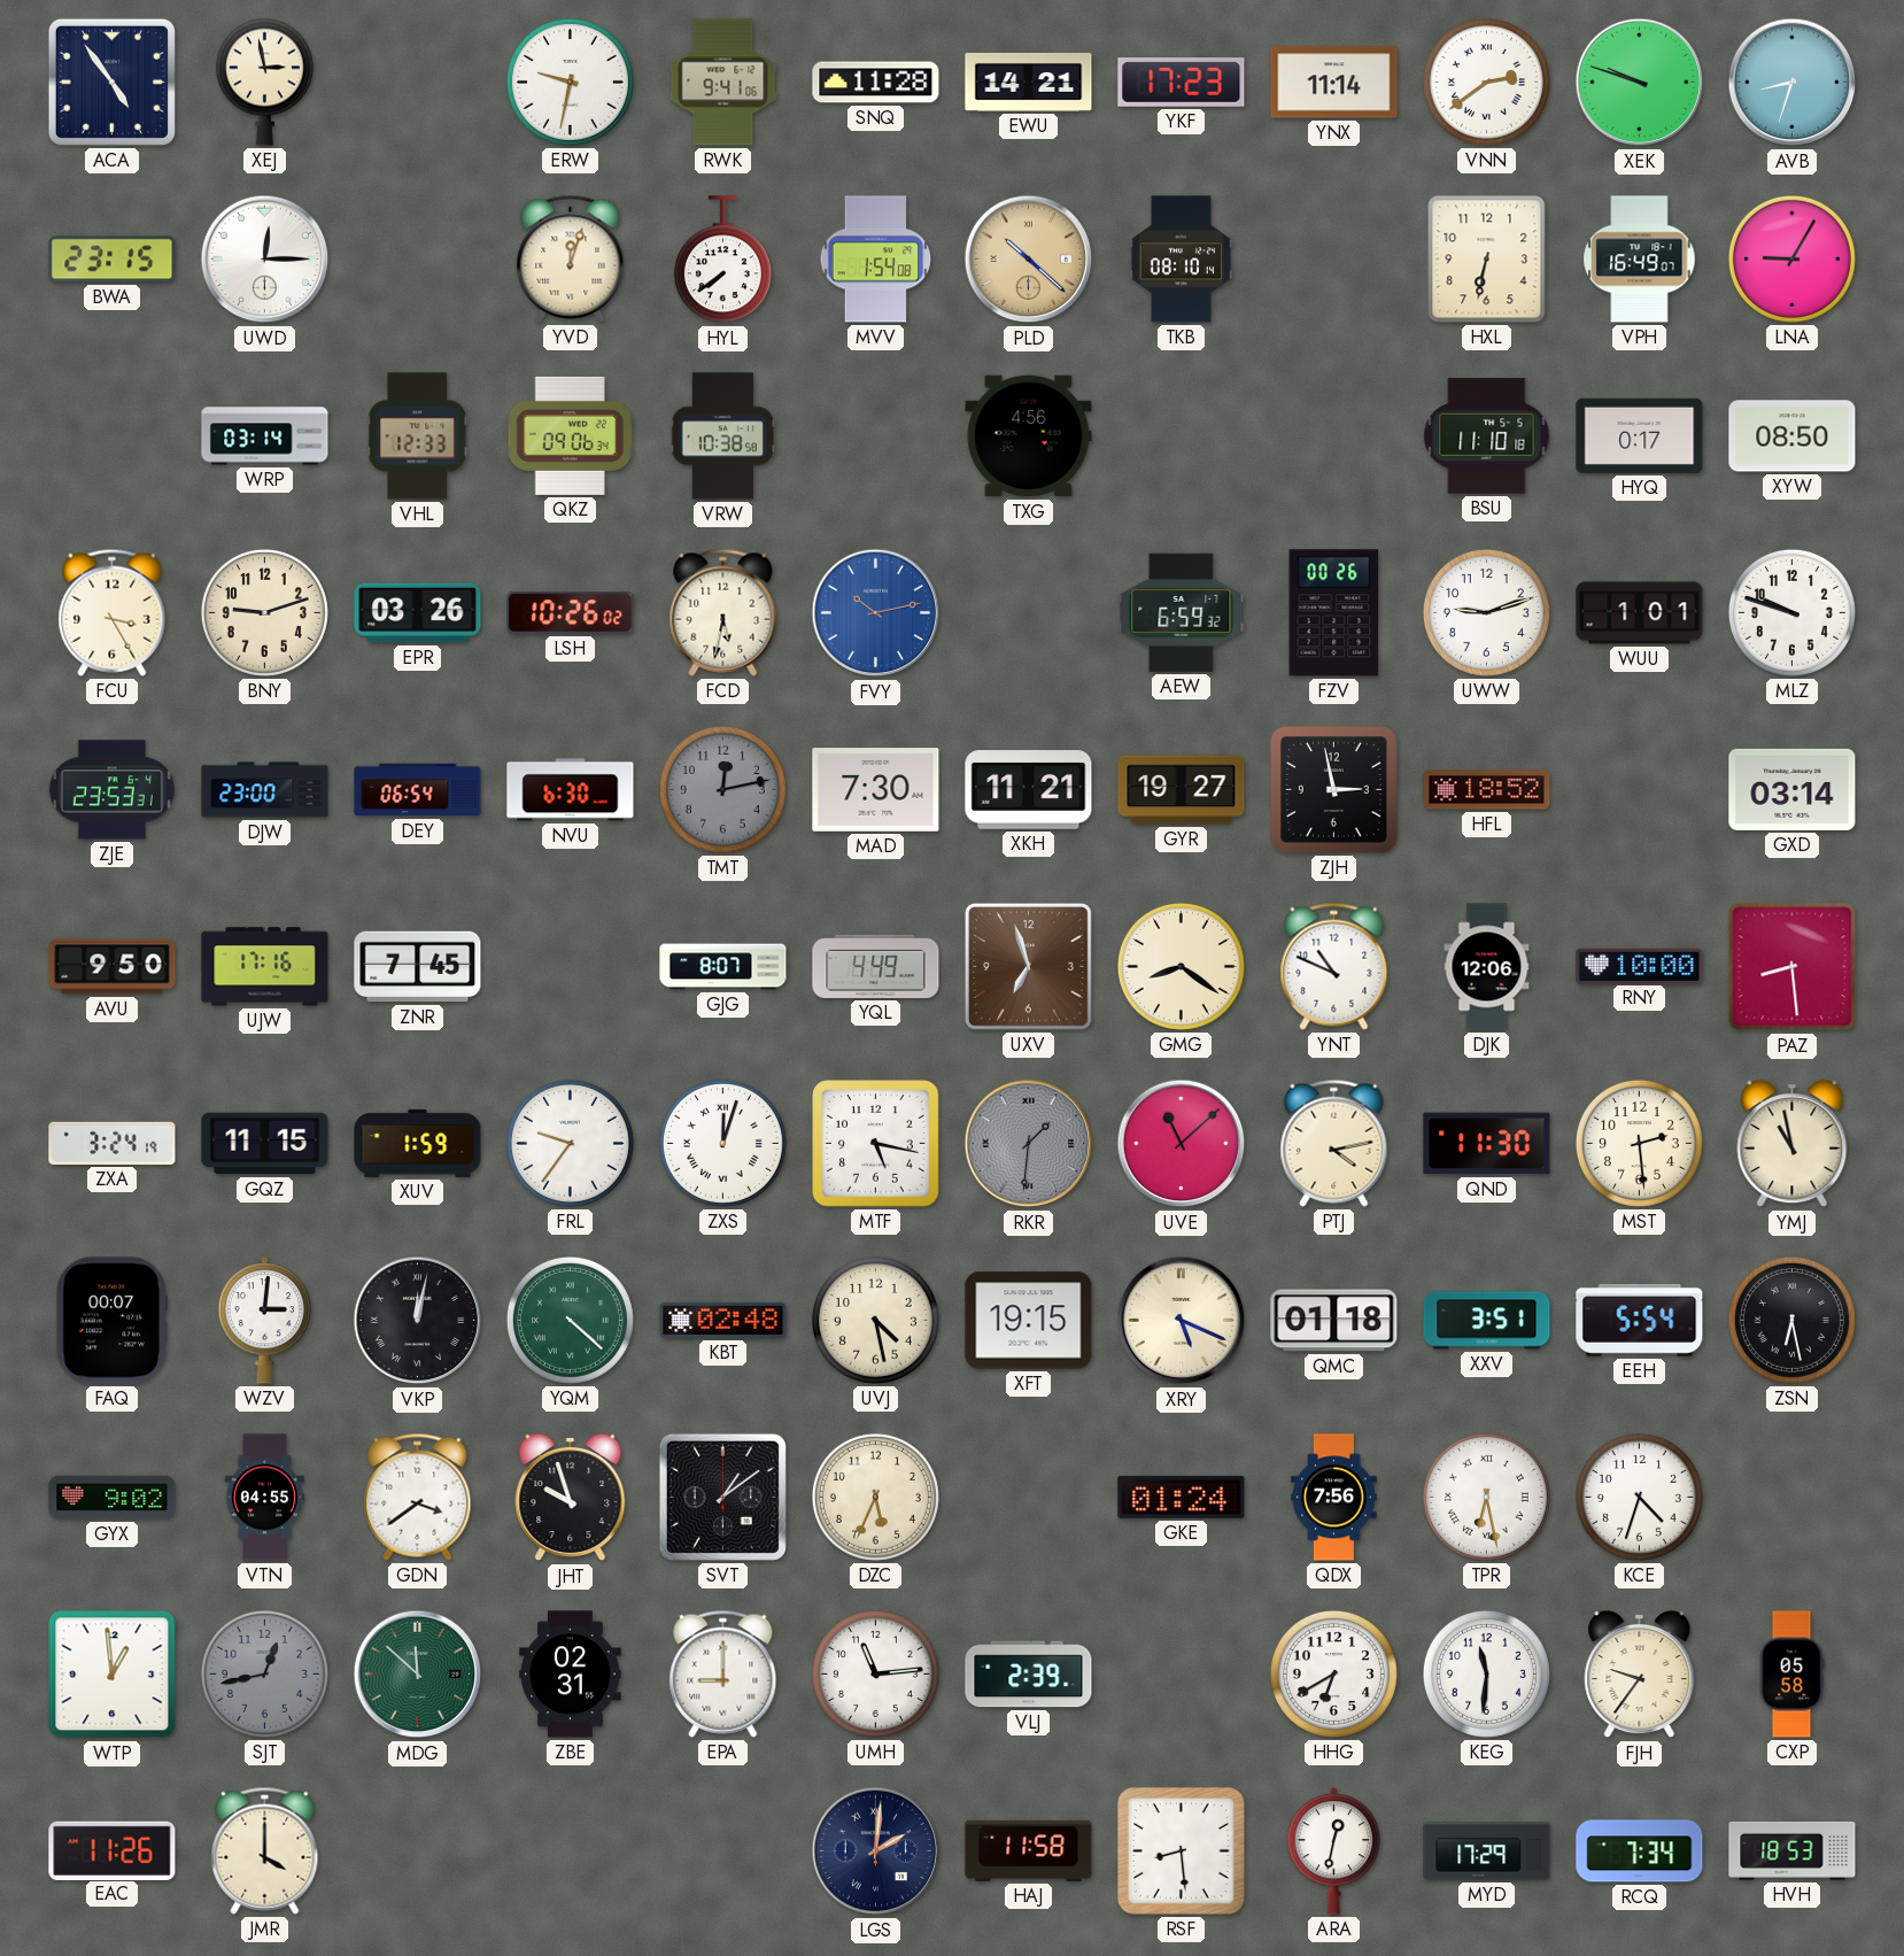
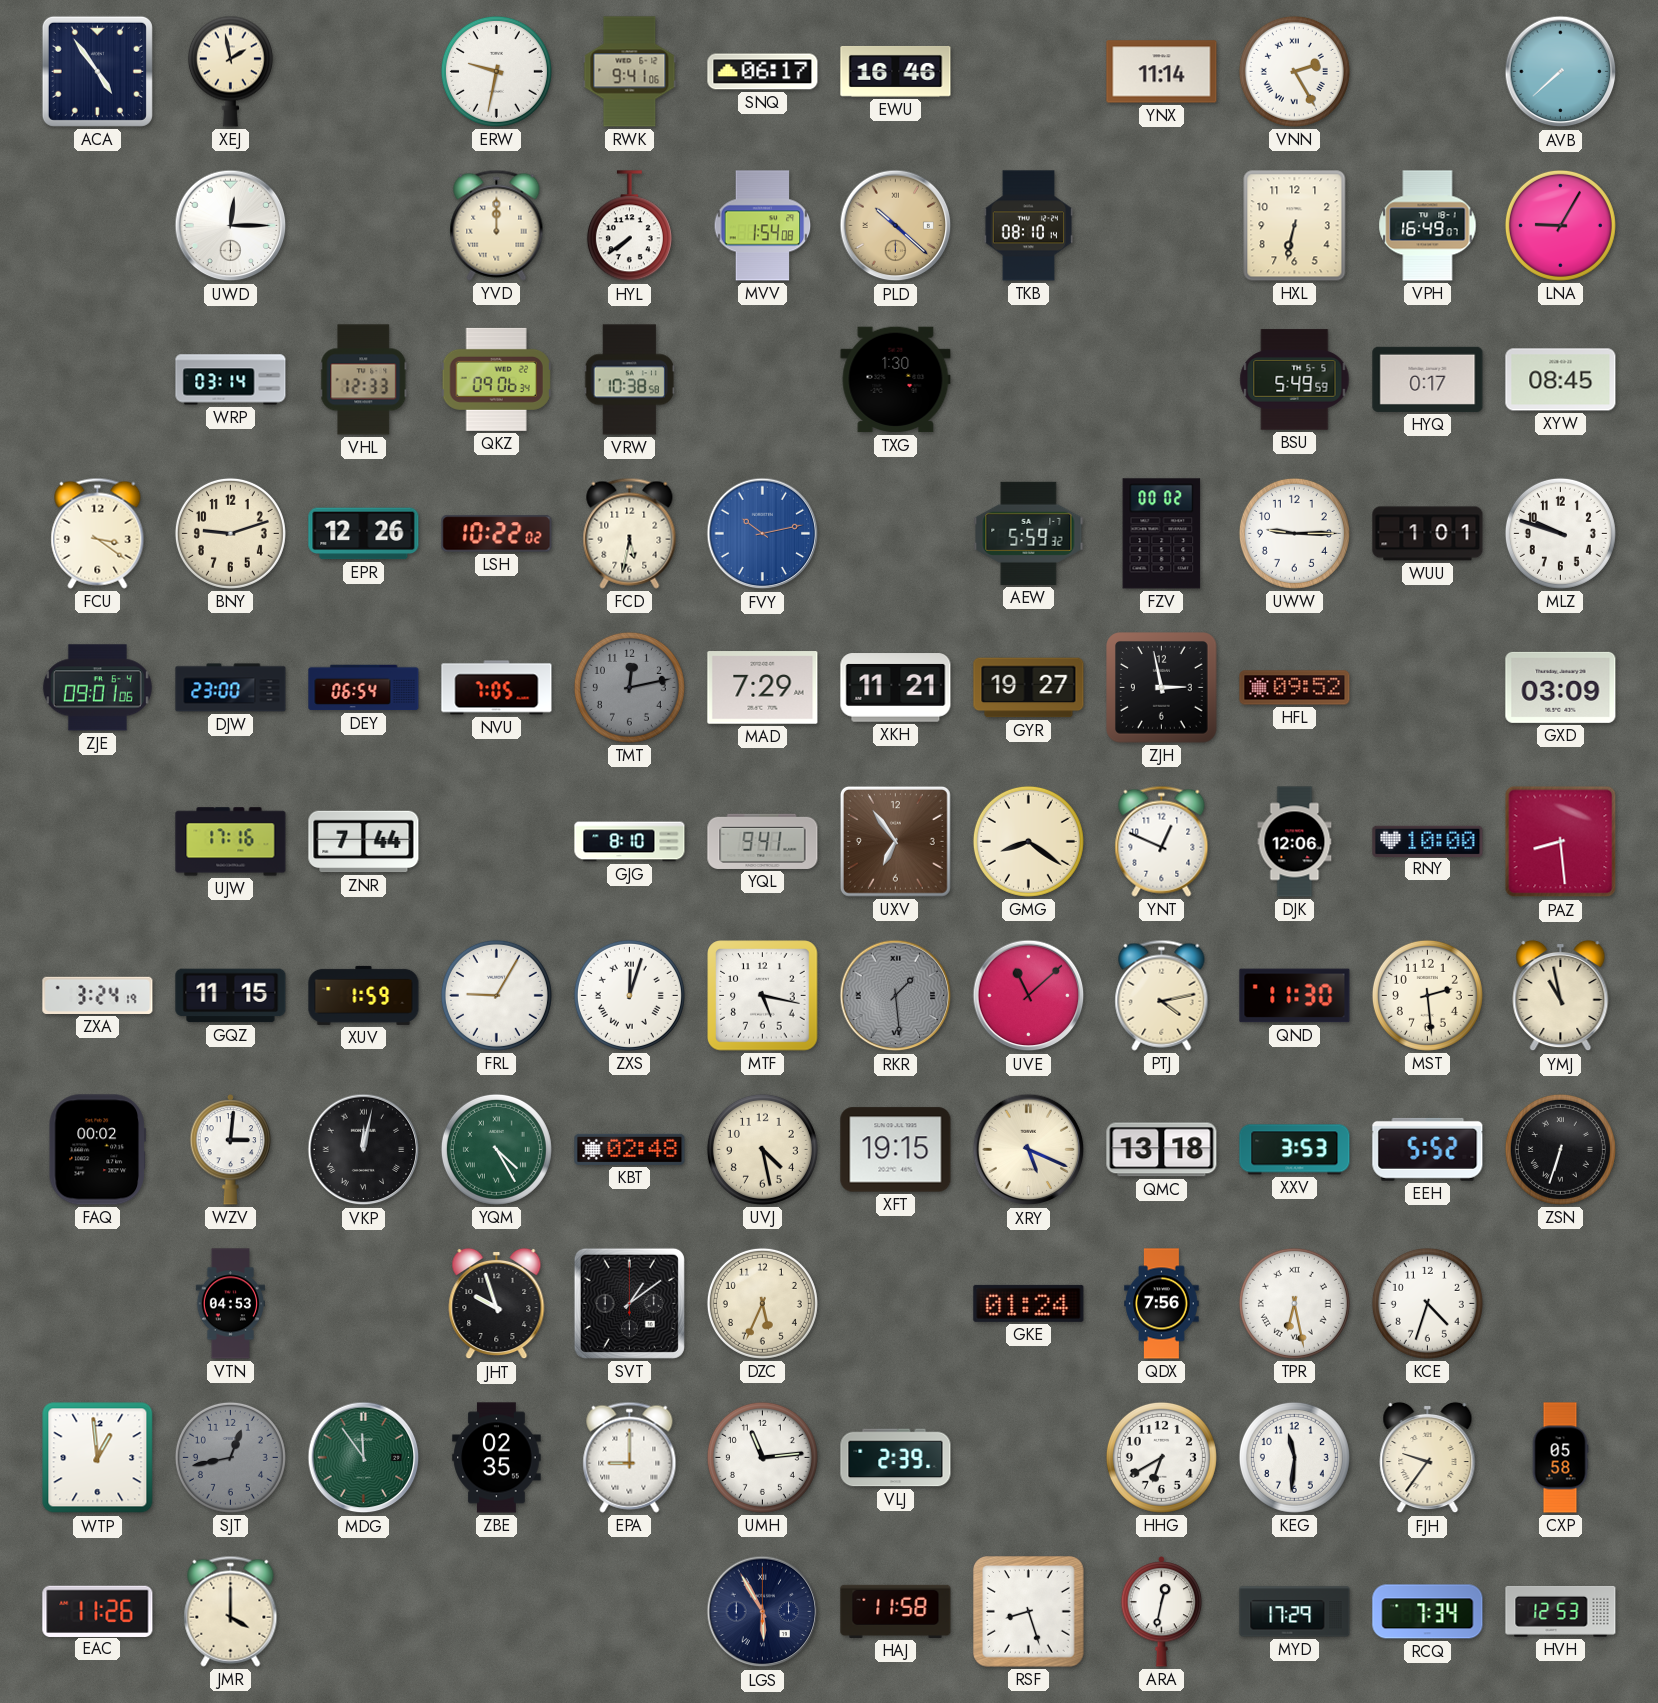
XEJ: 2:58 -> 1:58 (230, 71)
SNQ: 11:28 -> 06:17 (763, 72)
EWU: 14:21 -> 16:46 (896, 71)
YKF: 17:23 -> none (1182, 83)
VNN: 2:39 -> 2:25 (1294, 71)
XEK: 9:48 -> none (1640, 83)
AVB: 8:33 -> 7:38 (1561, 72)
BWA: 23:15 -> none (113, 260)
YVD: 12:03 -> 12:00 (497, 225)
TXG: 4:56 -> 1:30 (896, 380)
BSU: 11:10 -> 5:49 (1295, 380)
XYW: 08:50 -> 08:45 (1561, 380)
FCU: 3:25 -> 3:21 (98, 533)
EPR: 03:26 -> 12:26 (364, 534)
LSH: 10:26 -> 10:22 (497, 534)
AEW: 6:59 -> 5:59 (1029, 533)
FZV: 00:26 -> 00:02 (1162, 534)
UWW: 9:12 -> 9:15 (1294, 533)
ZJE: 23:53 -> 09:01 (97, 688)
NVU: 6:30 -> 7:05 (497, 688)
MAD: 7:30 -> 7:29 (763, 688)
HFL: 18:52 -> 09:52 (1295, 688)
GXD: 03:14 -> 03:09 (1561, 687)
AVU: 9:50 -> none (113, 967)
ZNR: 7:45 -> 7:44 (364, 842)
GJG: 8:07 -> 8:10 (630, 842)
YQL: 4:49 -> 9:41 (763, 841)
UXV: 6:57 -> 6:54 (895, 841)
YNT: 10:49 -> 12:49 (1162, 841)
FRL: 9:36 -> 9:05 (496, 995)
RKR: 1:31 -> 1:29 (896, 996)
FAQ: 00:07 -> 00:02 (97, 1150)
YQM: 4:22 -> 4:25 (496, 1149)
QMC: 01:18 -> 13:18 (1162, 1150)
XXV: 3:51 -> 3:53 (1295, 1150)
EEH: 5:54 -> 5:52 (1428, 1149)
ZSN: 6:28 -> 6:33 (1560, 1149)
GYX: 9:02 -> none (113, 1498)
VTN: 04:55 -> 04:53 (230, 1304)
GDN: 3:39 -> none (418, 1497)
MDG: 11:52 -> 11:54 (364, 1458)
ZBE: 02:31 -> 02:35 (497, 1458)
LGS: 2:01 -> 5:55 (763, 1612)
RSF: 8:29 -> 8:27 (1029, 1612)
HVH: 18:53 -> 12:53 (1561, 1611)
